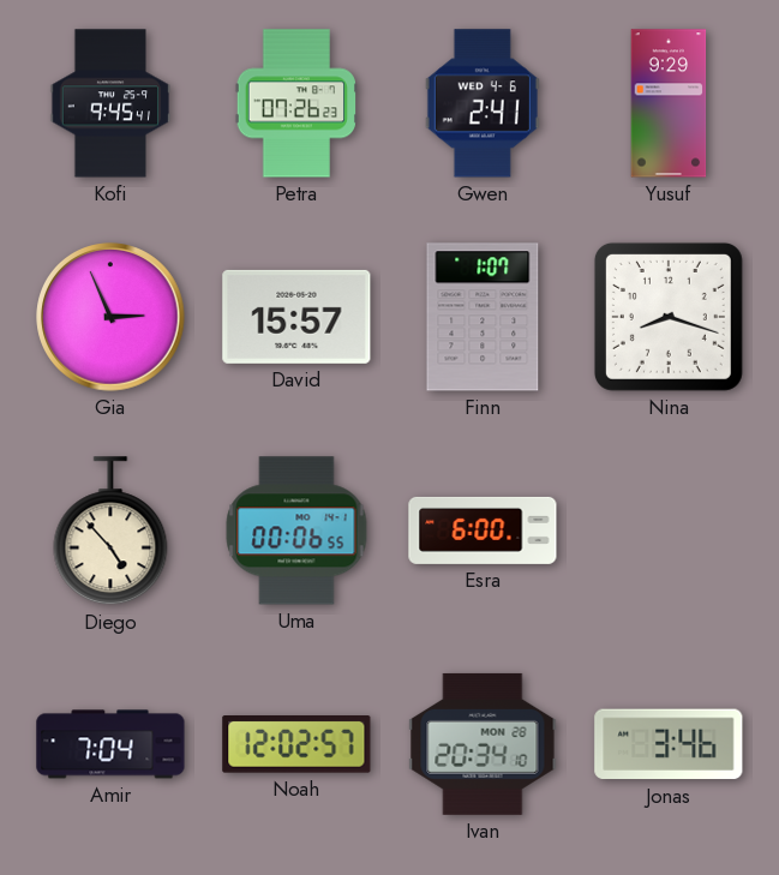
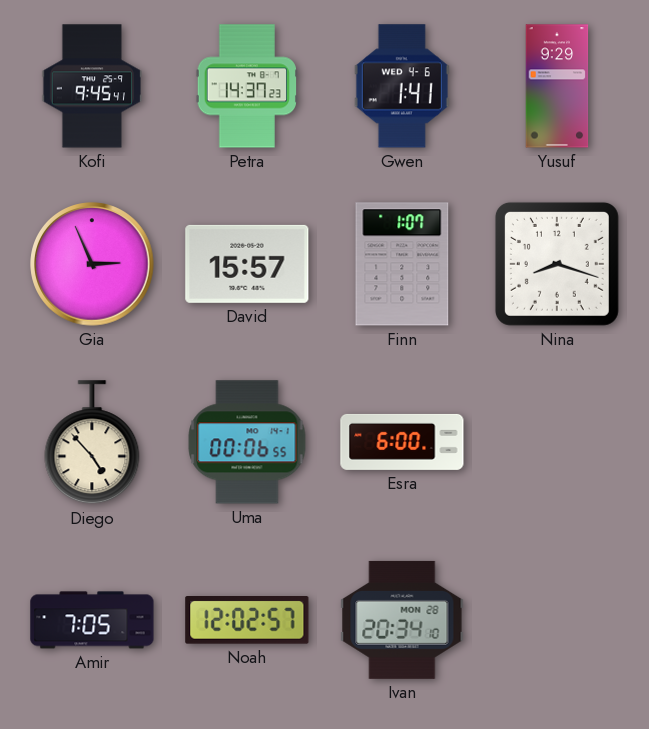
Petra: 07:26 -> 14:37 (246, 86)
Gwen: 2:41 -> 1:41 (402, 86)
Amir: 7:04 -> 7:05 (92, 620)
Jonas: 3:46 -> none (669, 744)
